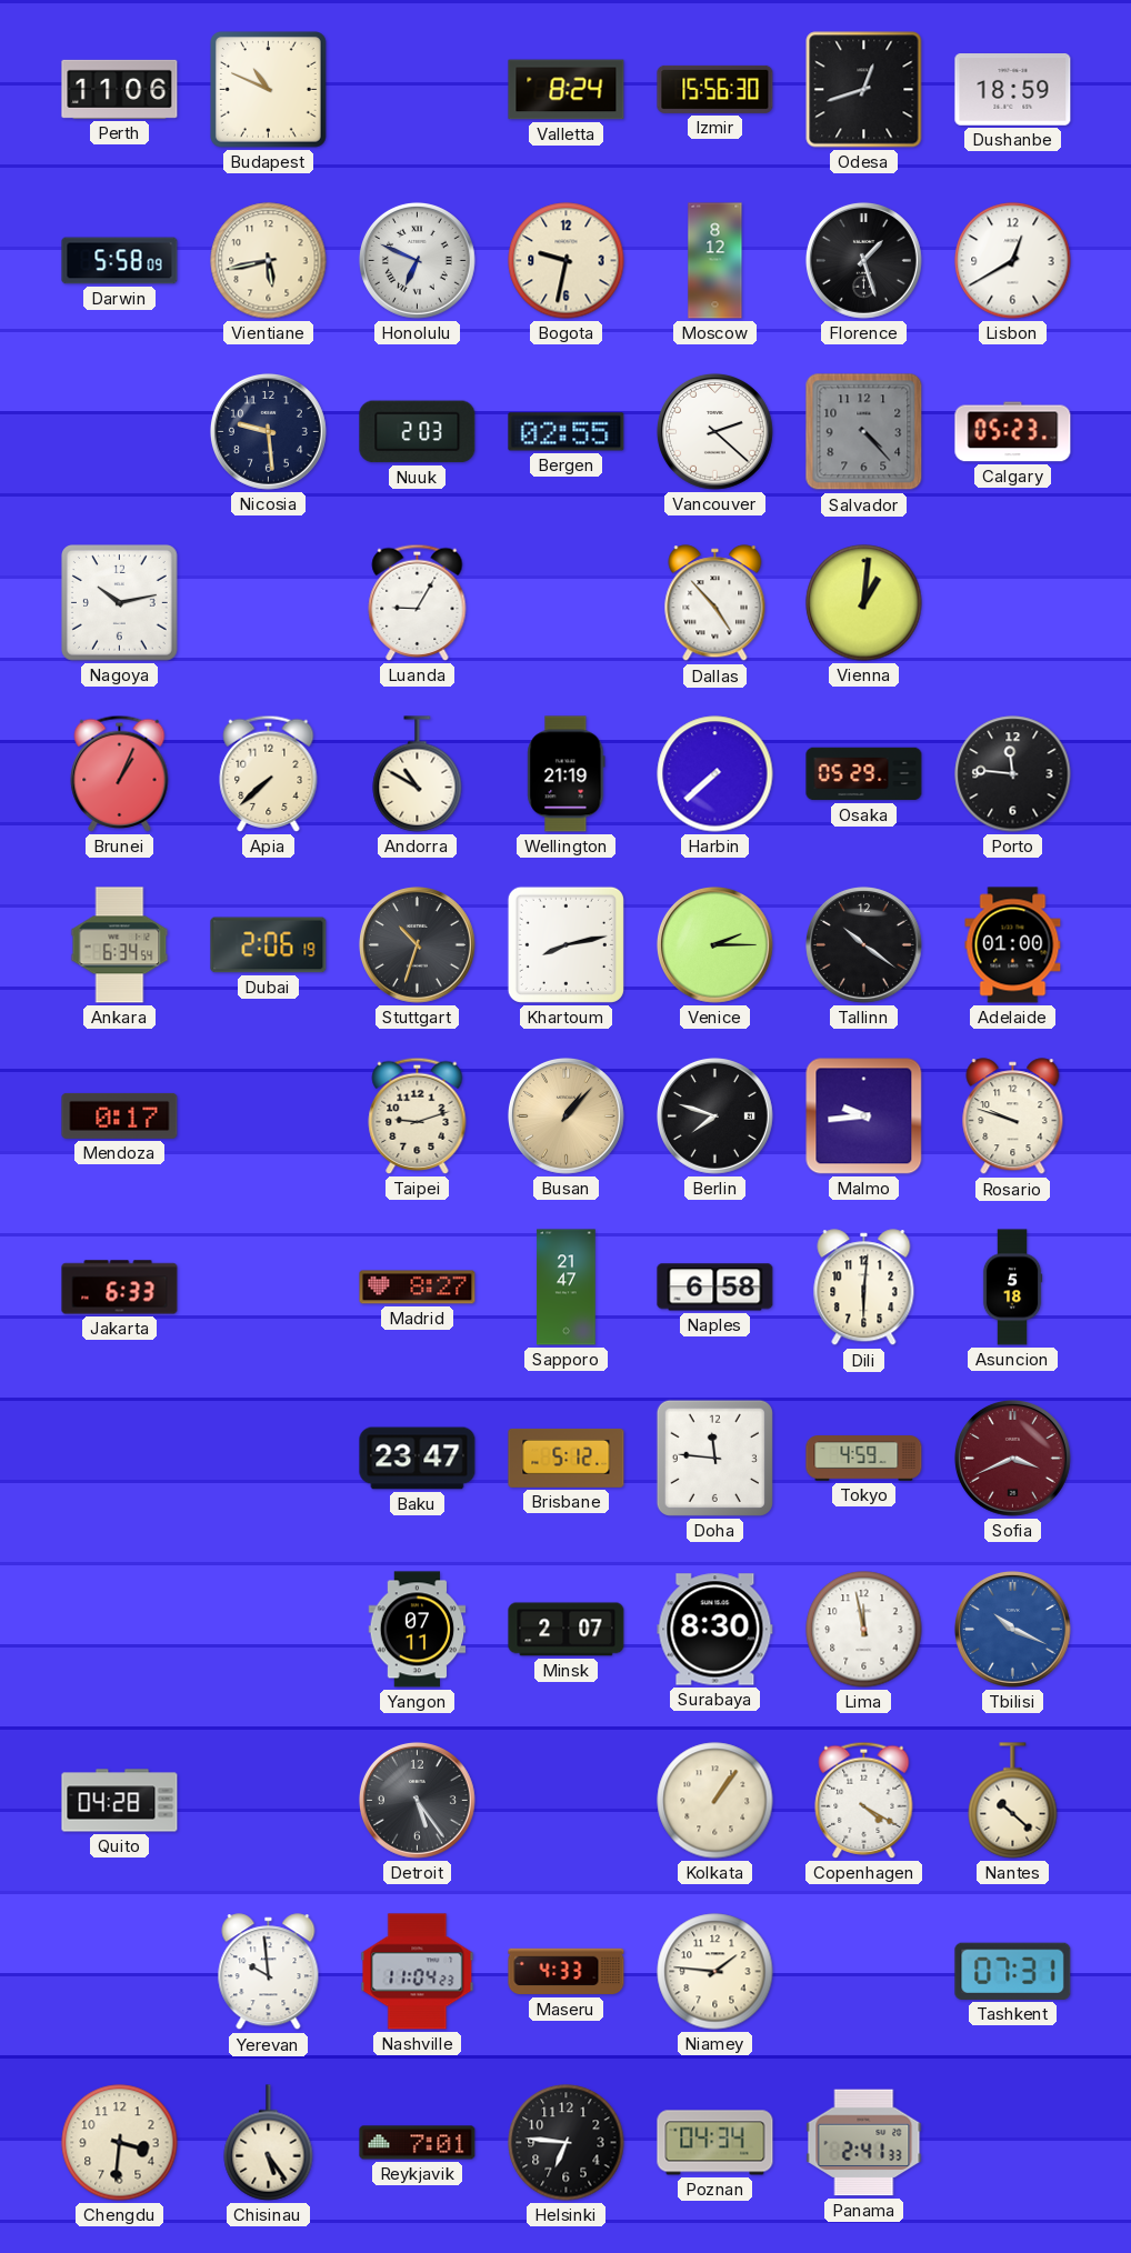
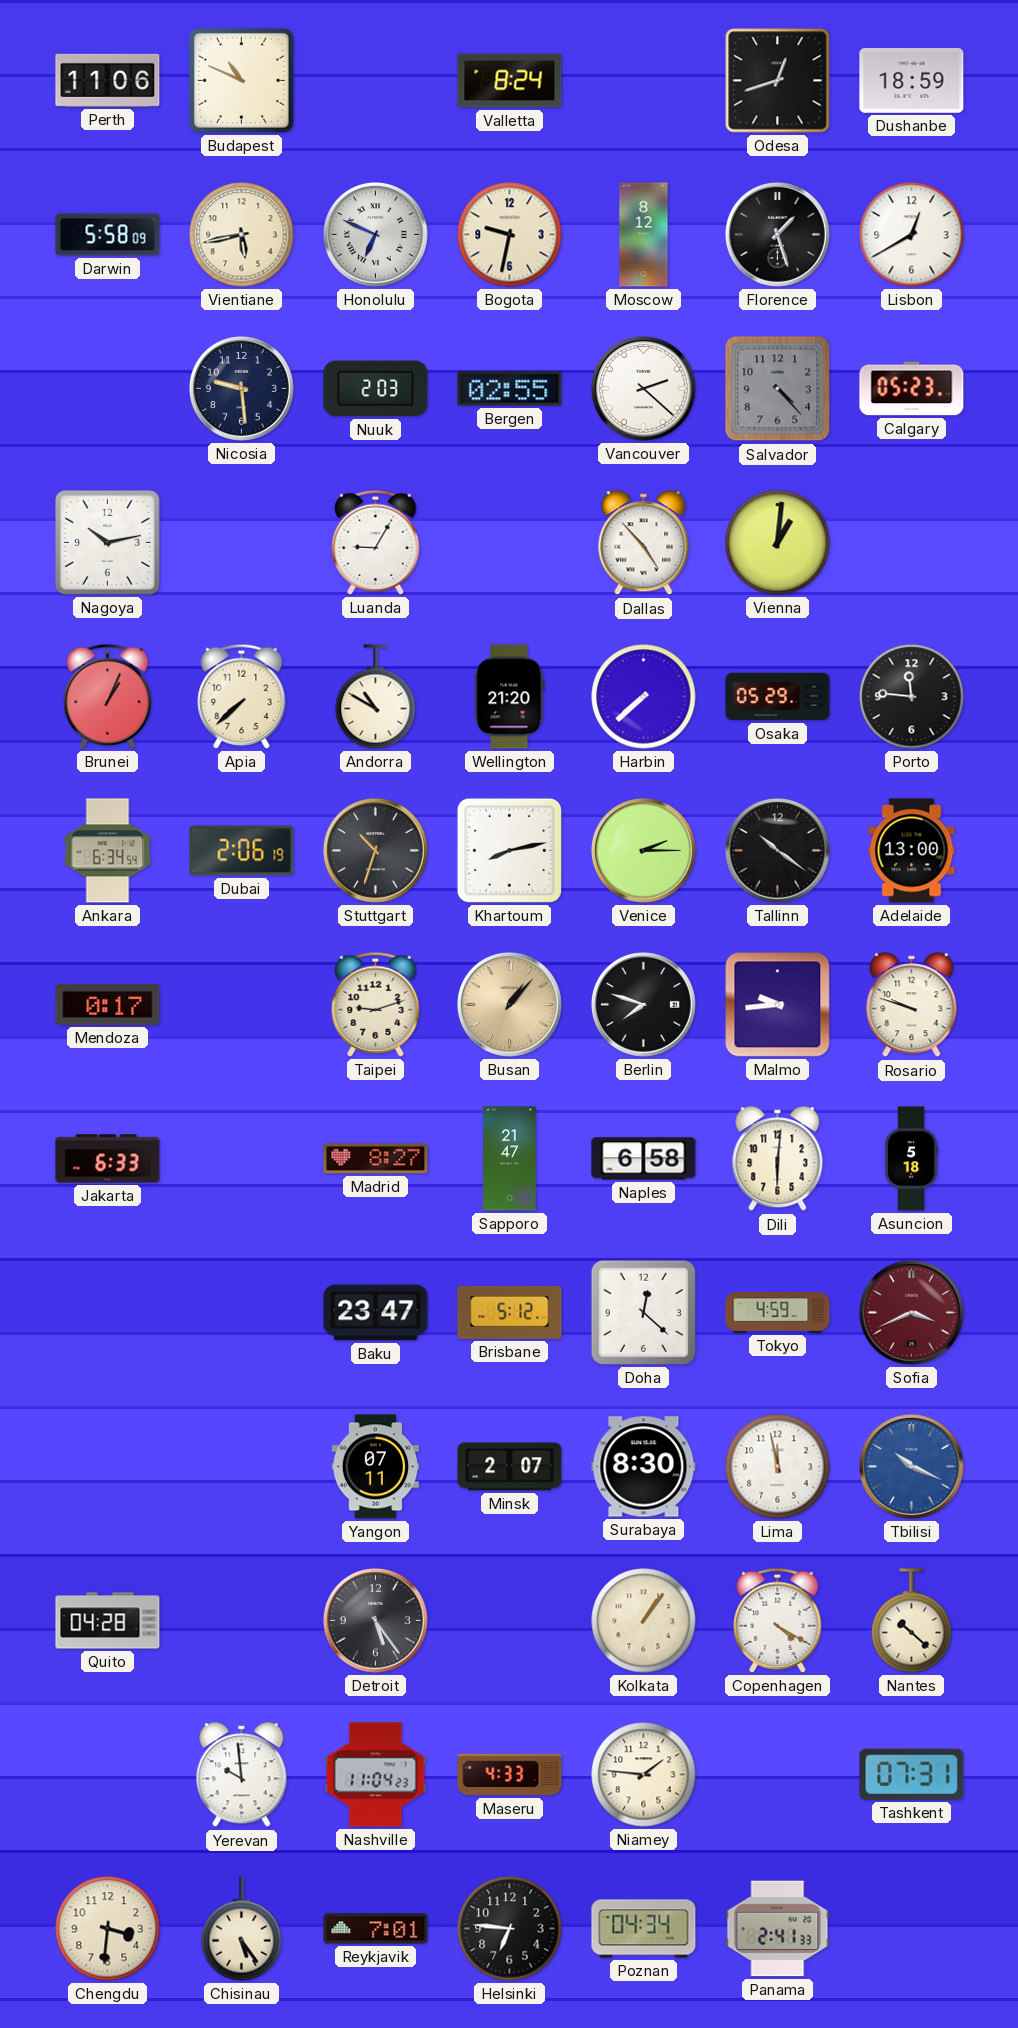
Izmir: 15:56 -> none (715, 89)
Wellington: 21:19 -> 21:20 (510, 697)
Adelaide: 01:00 -> 13:00 (912, 851)
Doha: 11:46 -> 12:22 (643, 1312)
